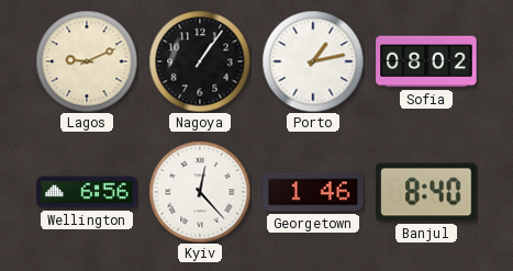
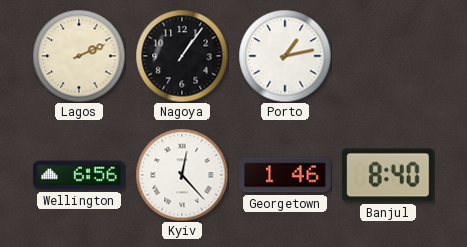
Lagos: 9:11 -> 2:11 (79, 56)
Sofia: 08:02 -> none (426, 61)
